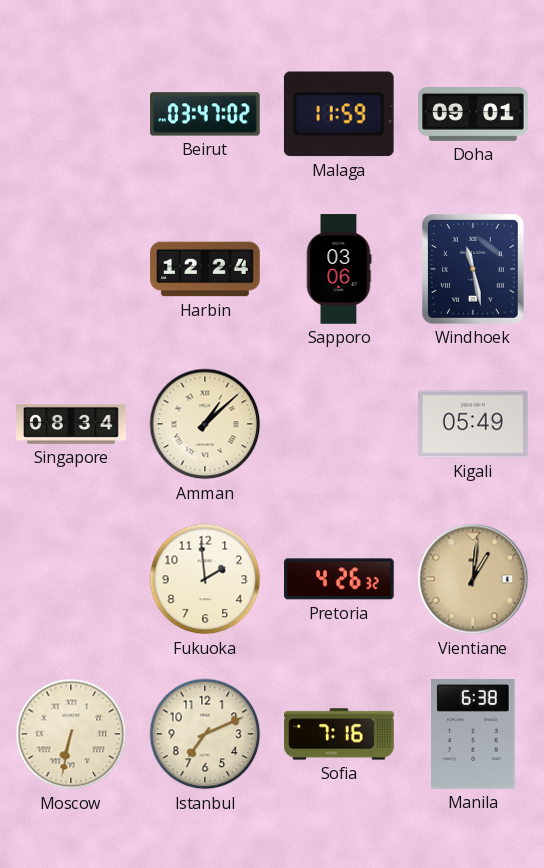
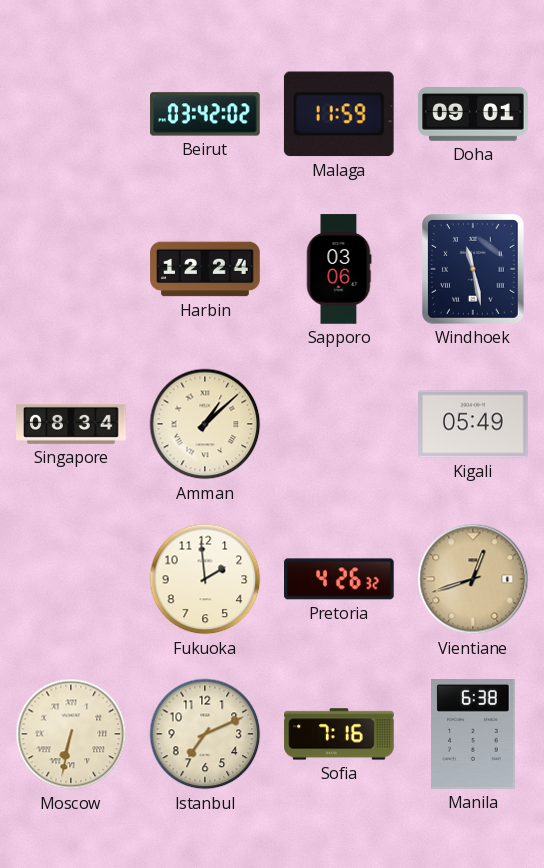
Beirut: 03:47 -> 03:42 (205, 114)
Vientiane: 1:01 -> 12:42 (473, 579)
